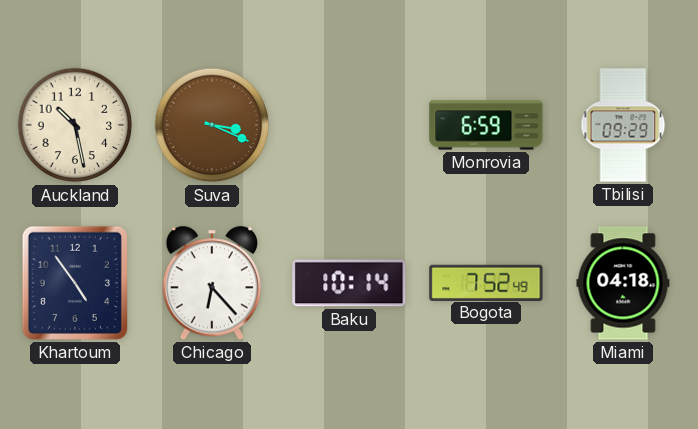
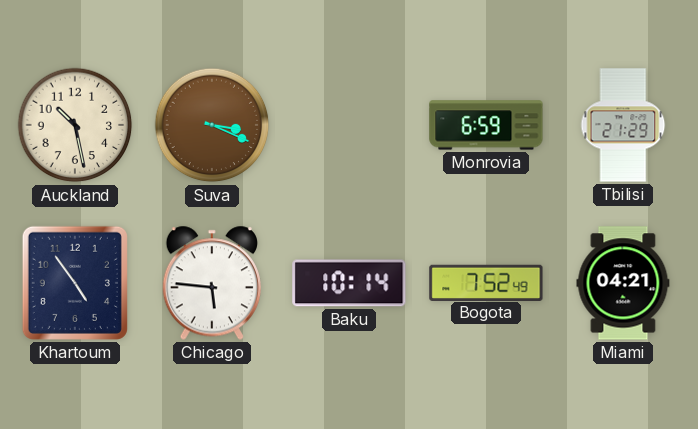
Tbilisi: 09:29 -> 21:29 (623, 125)
Chicago: 6:23 -> 5:46 (212, 283)
Miami: 04:18 -> 04:21 (623, 283)
